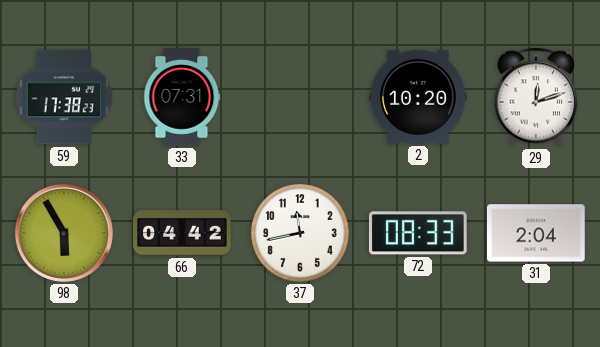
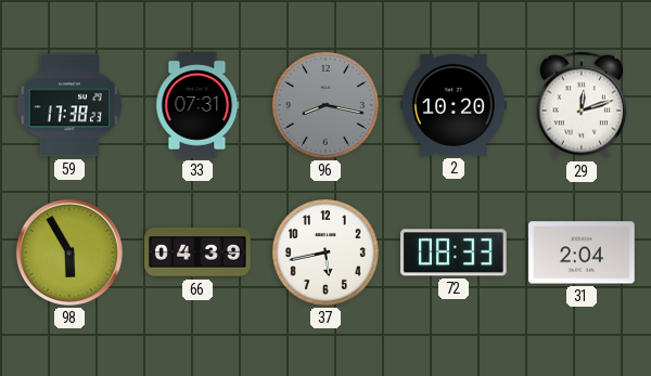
96: none -> 8:17 (325, 105)
66: 04:42 -> 04:39 (197, 252)
37: 11:43 -> 5:43 (325, 252)
